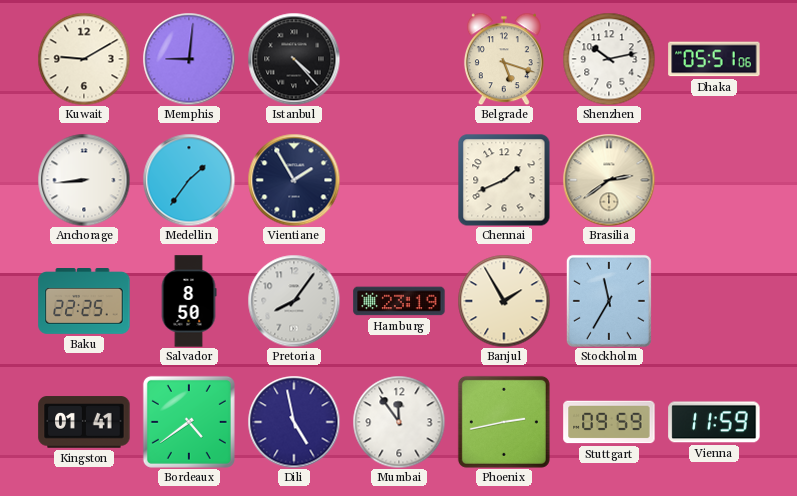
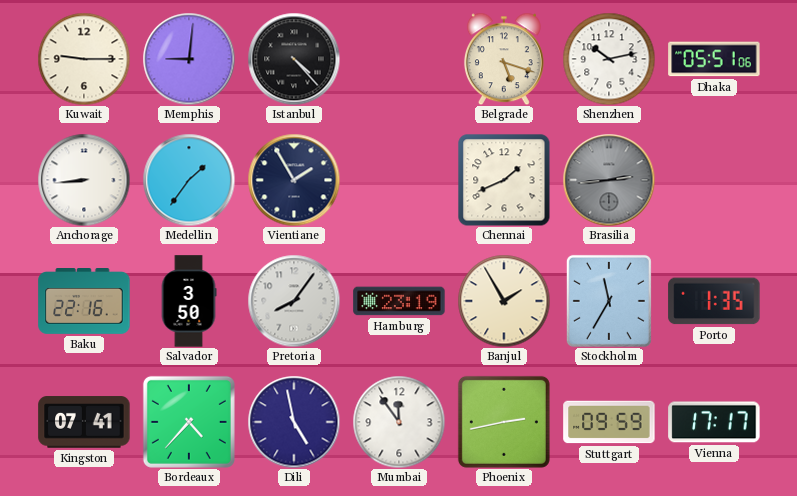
Kuwait: 9:10 -> 9:15 (84, 59)
Brasilia: 2:39 -> 2:44 (609, 180)
Brasilia dial: cream -> grey (609, 180)
Baku: 22:25 -> 22:16 (84, 302)
Salvador: 8:50 -> 3:50 (189, 301)
Porto: none -> 1:35 (714, 301)
Kingston: 01:41 -> 07:41 (84, 422)
Bordeaux: 4:39 -> 4:37 (189, 422)
Vienna: 11:59 -> 17:17 (714, 422)
